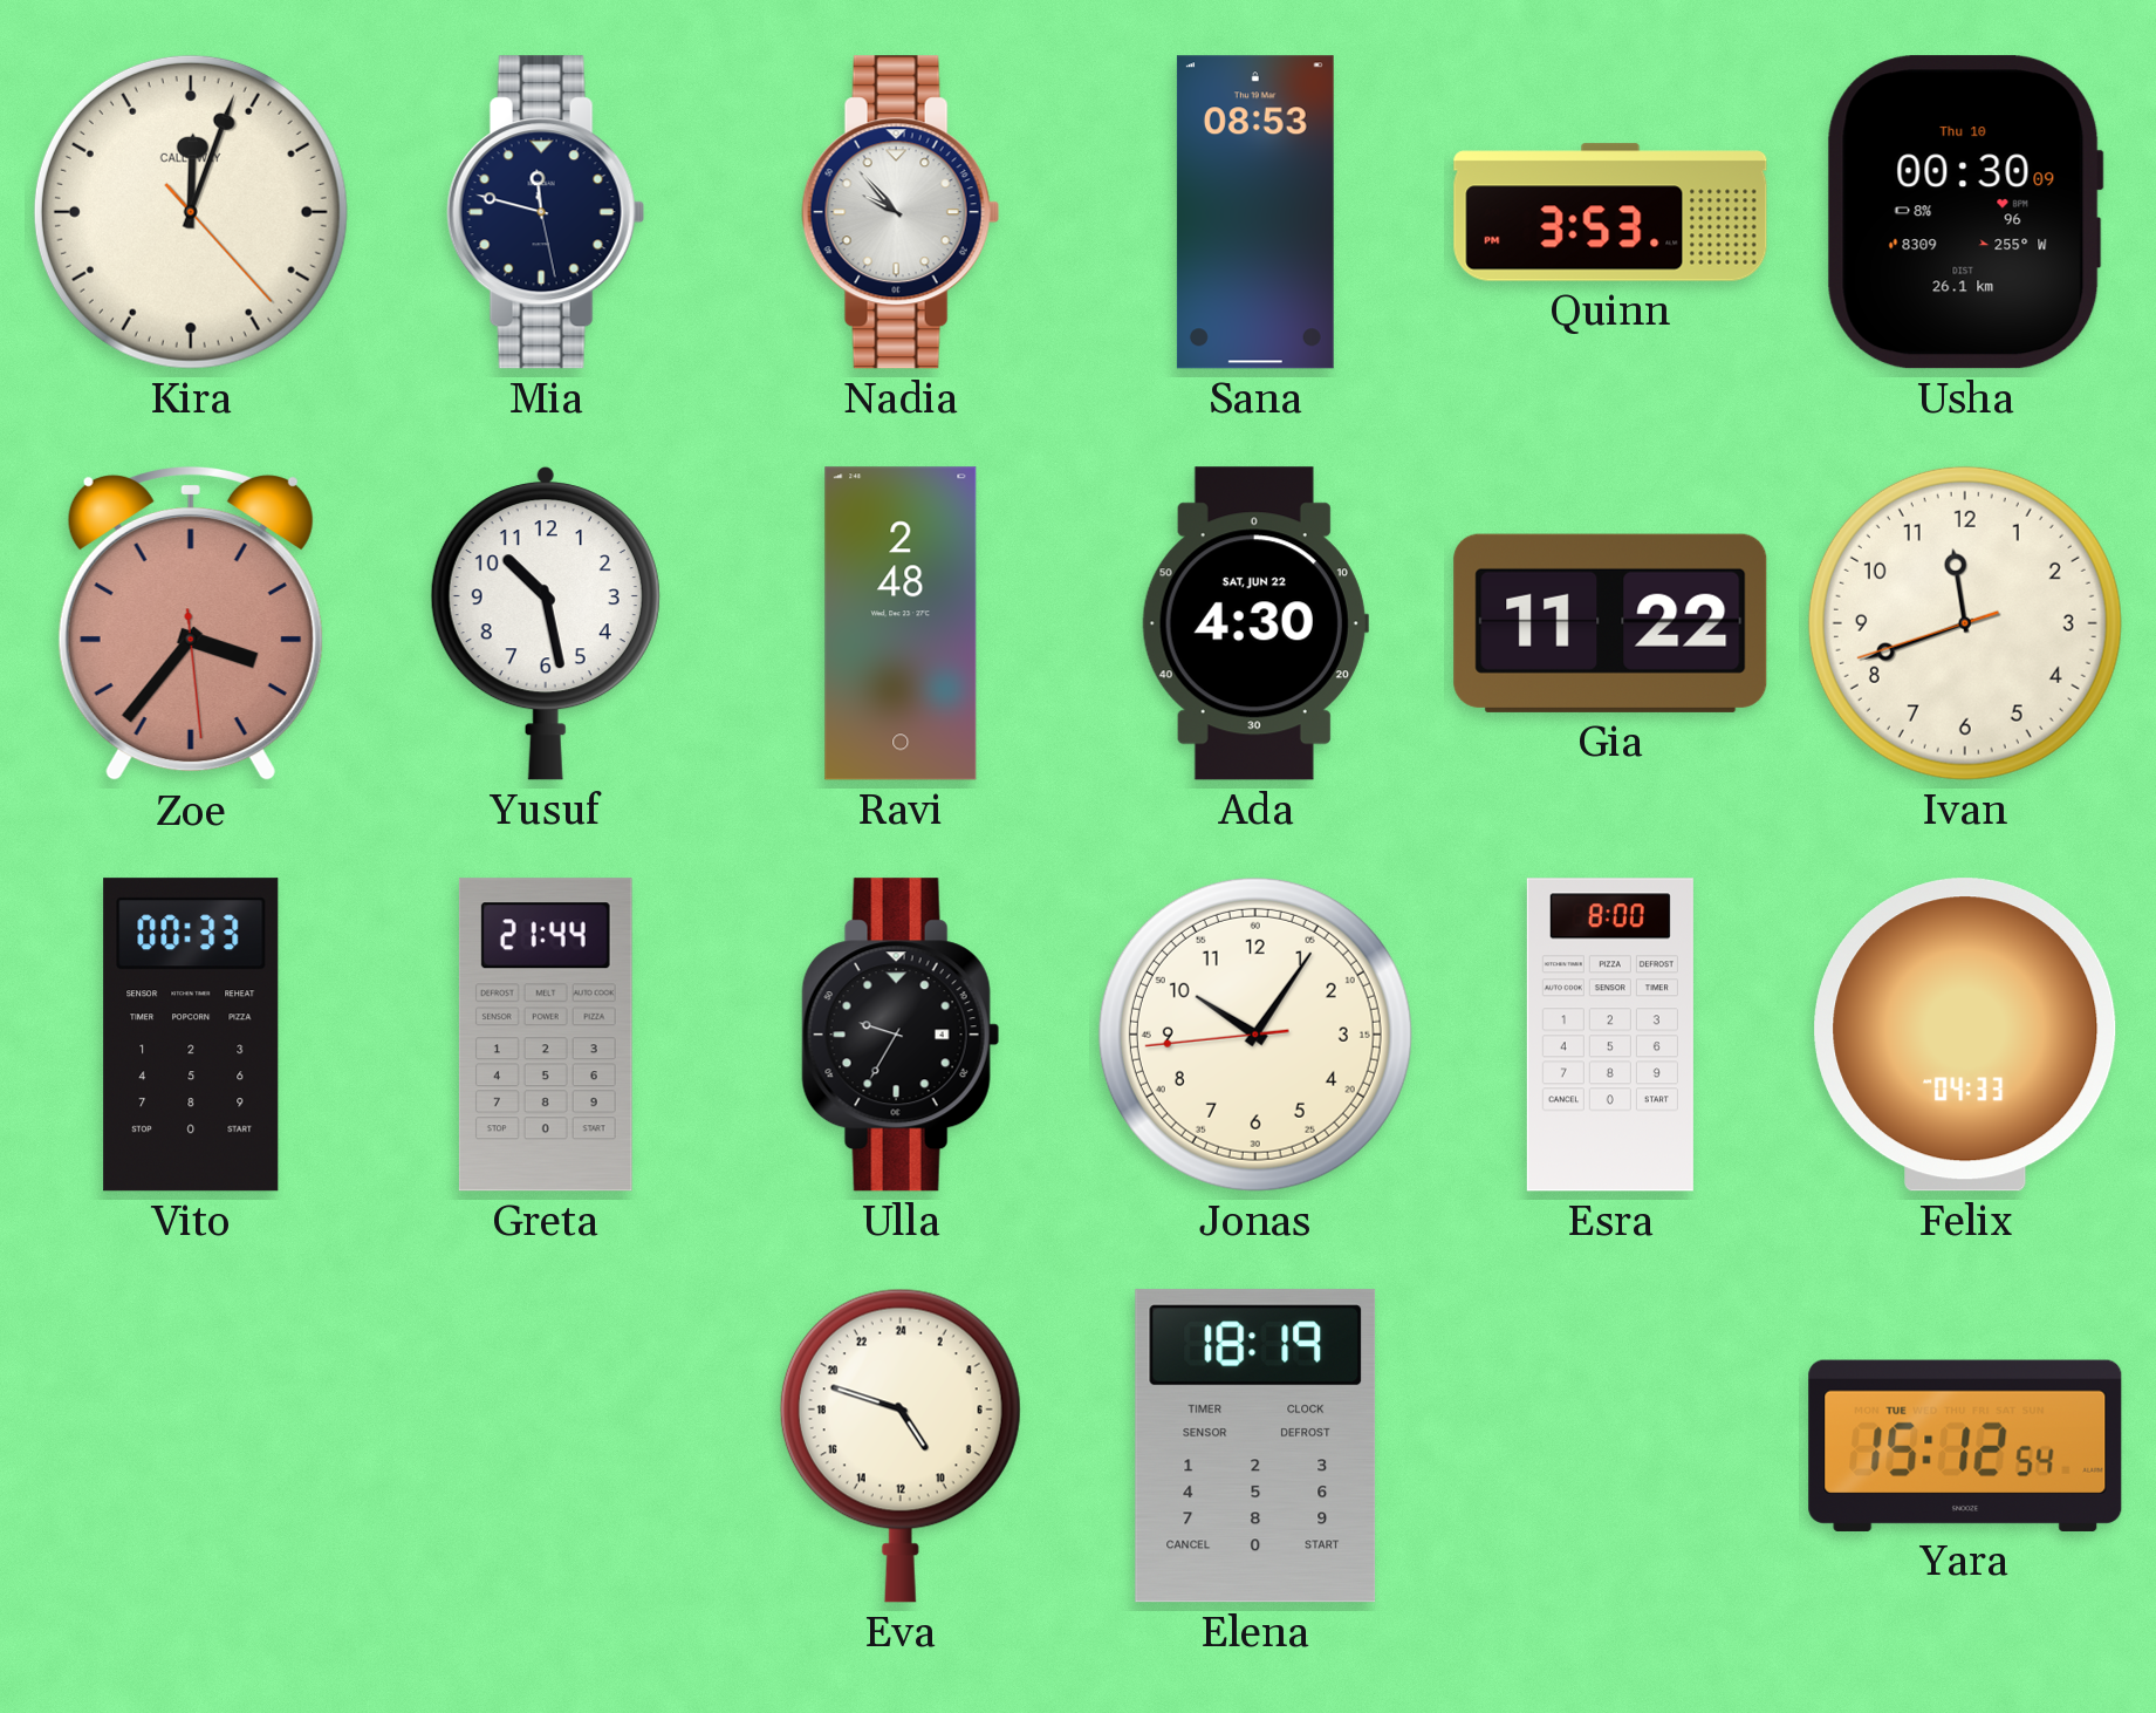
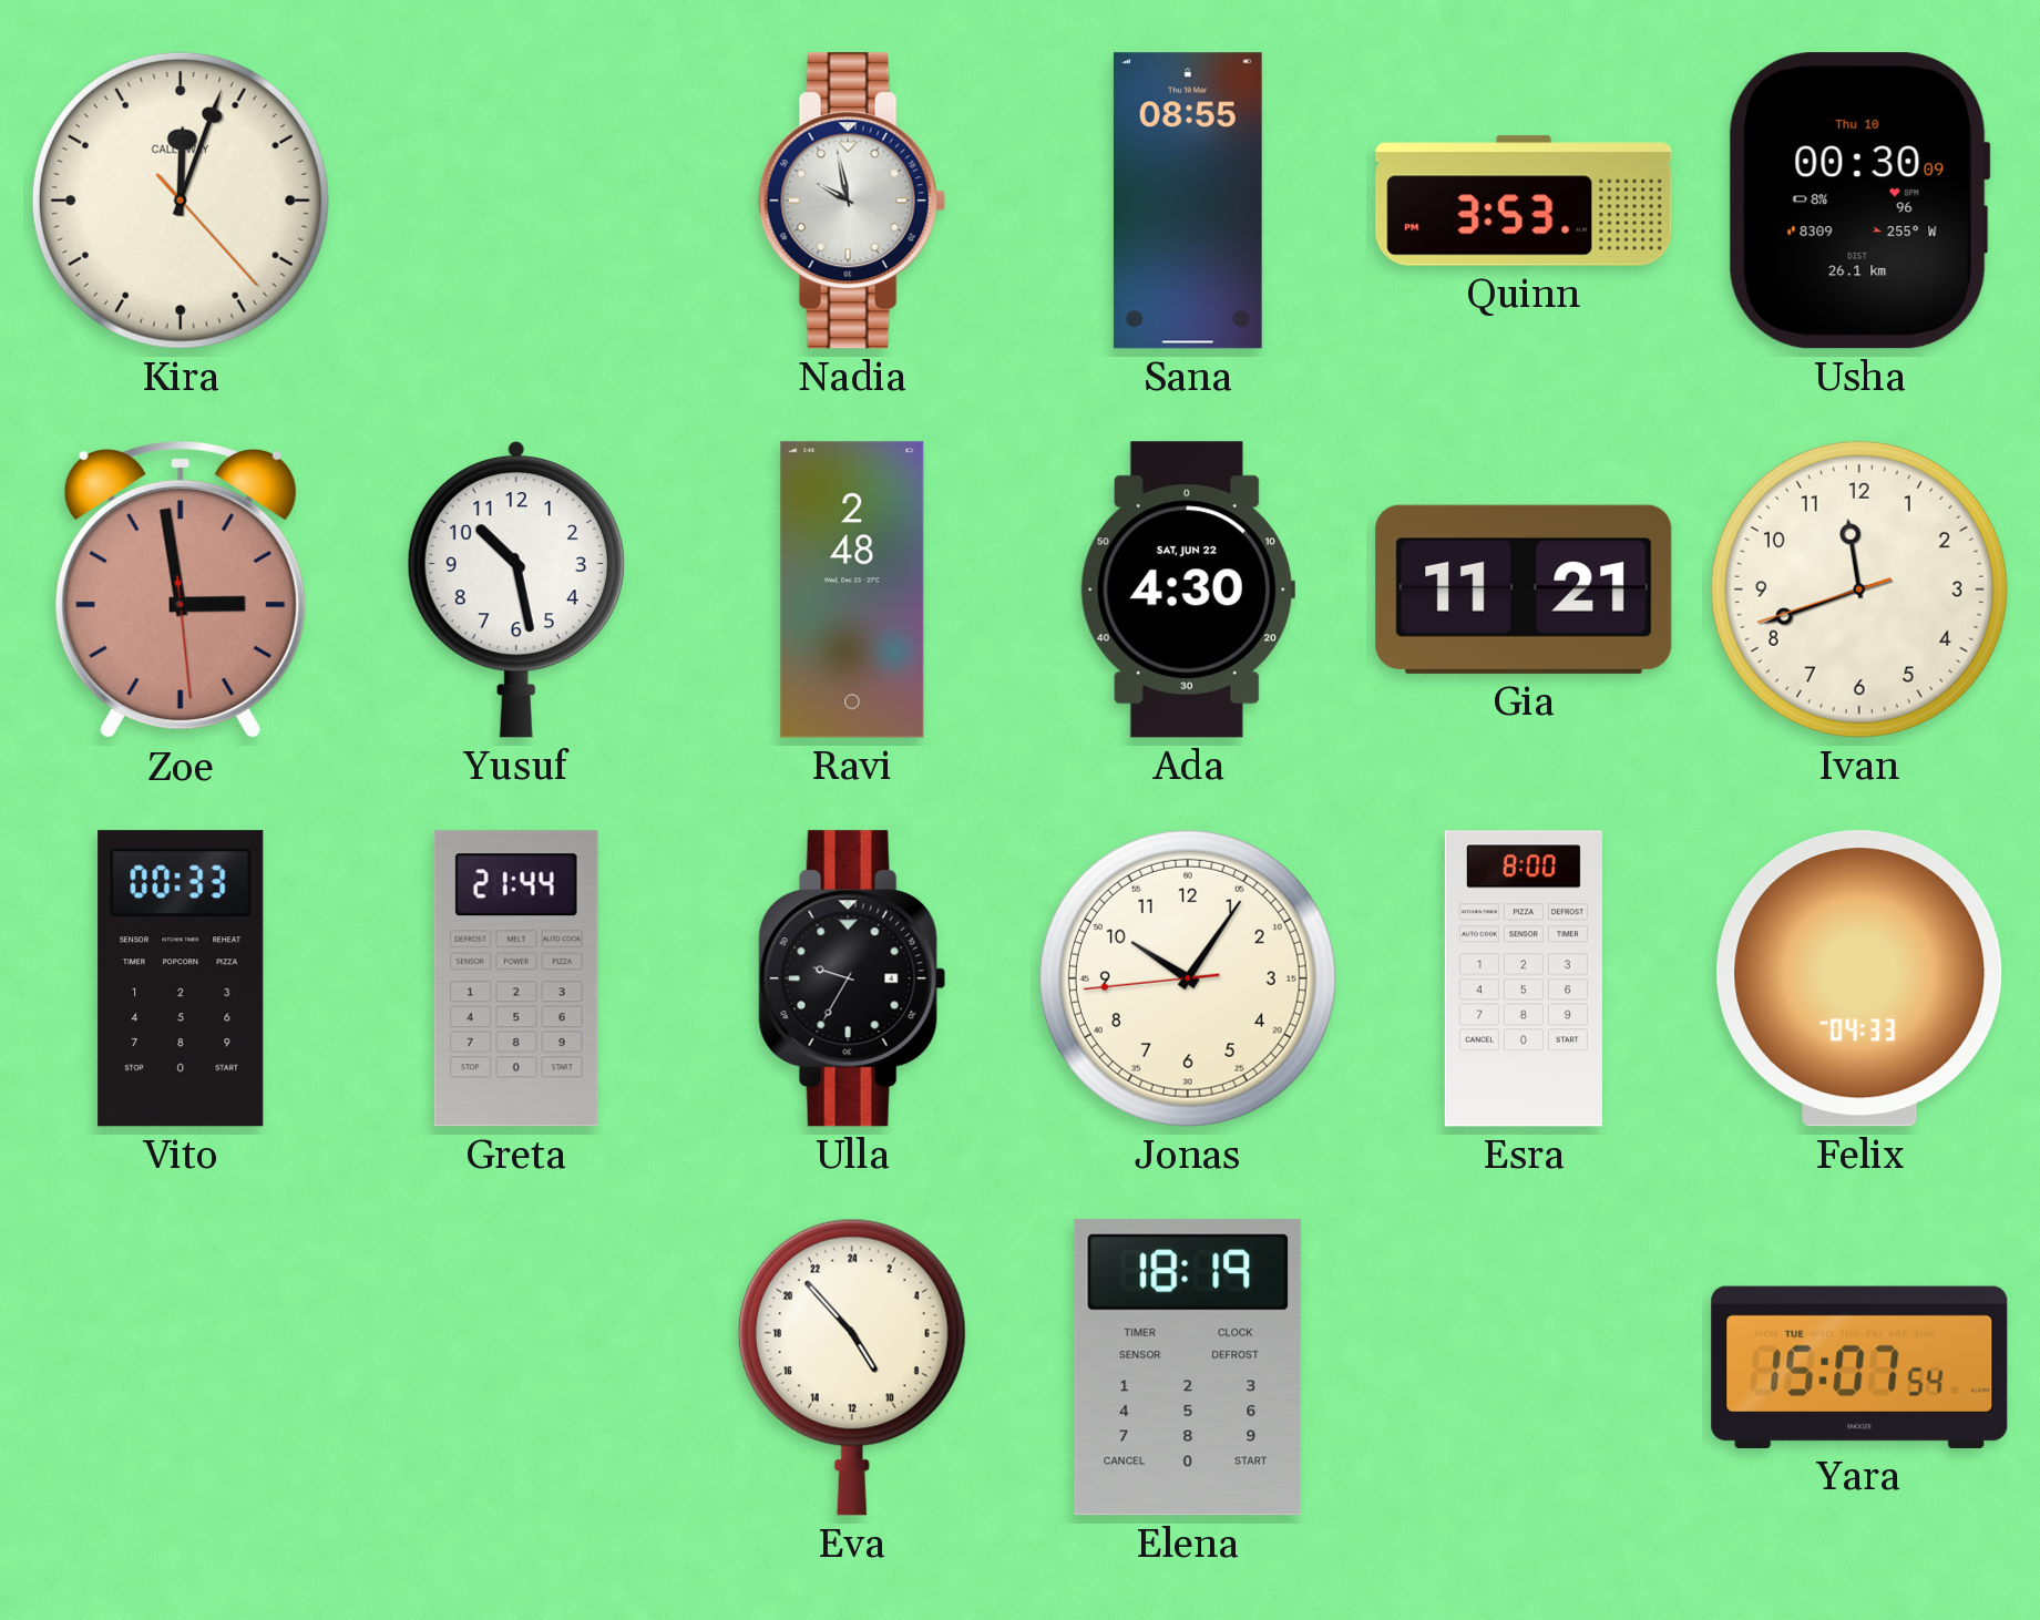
Mia: 11:47 -> none (546, 212)
Nadia: 9:53 -> 9:58 (852, 201)
Sana: 08:53 -> 08:55 (1188, 201)
Zoe: 3:36 -> 2:58 (181, 589)
Gia: 11:22 -> 11:21 (1524, 589)
Eva: 9:48 -> 9:53 (852, 1367)
Yara: 15:12 -> 15:07 (1859, 1367)
